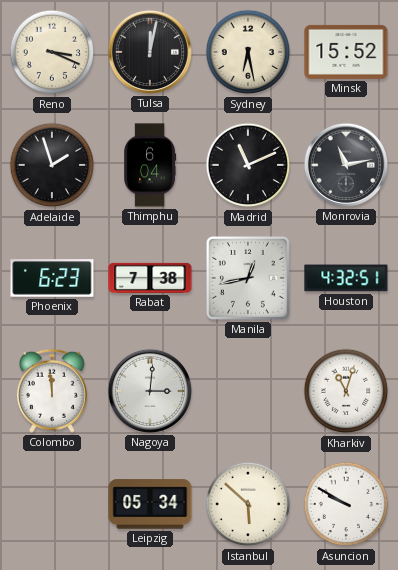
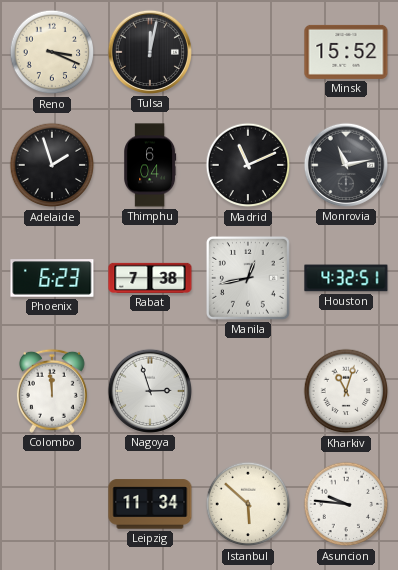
Sydney: 6:28 -> none (248, 52)
Nagoya: 3:01 -> 2:57 (150, 391)
Leipzig: 05:34 -> 11:34 (150, 504)
Asuncion: 9:50 -> 9:46 (346, 504)
